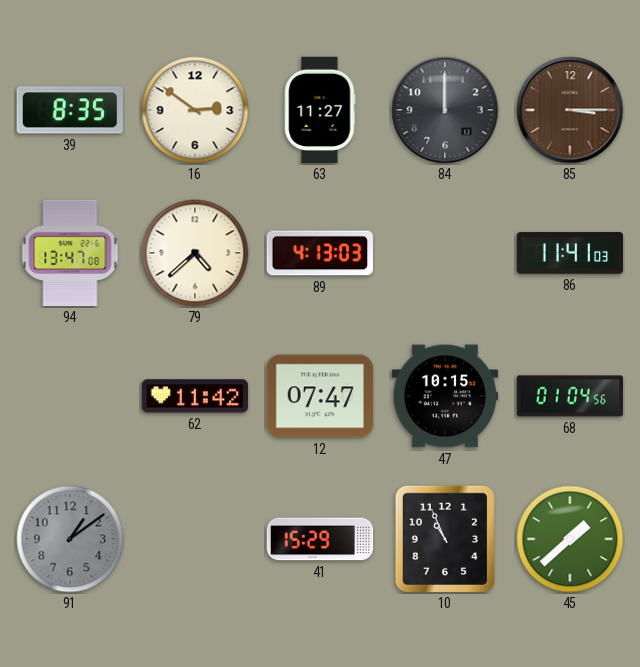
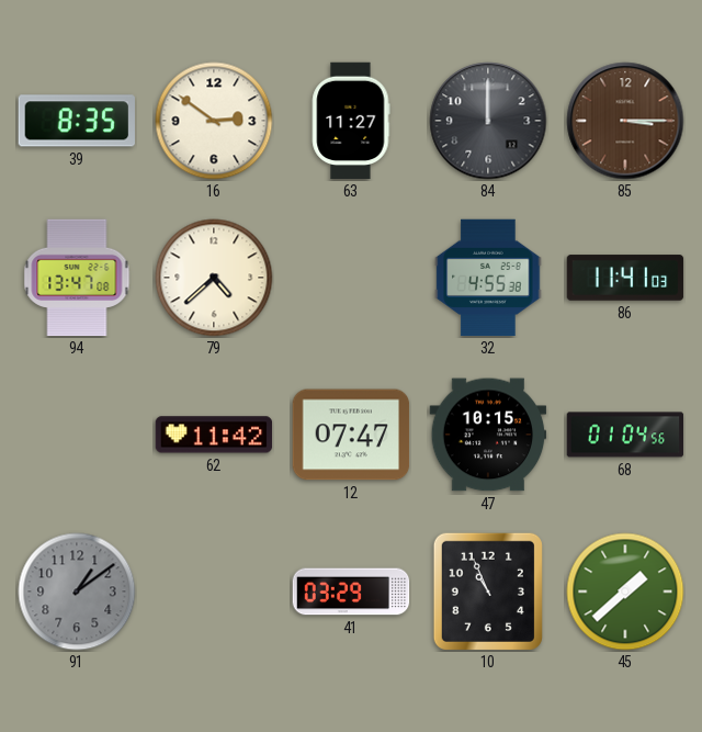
89: 4:13 -> none (319, 253)
32: none -> 4:55 (488, 278)
41: 15:29 -> 03:29 (351, 592)
